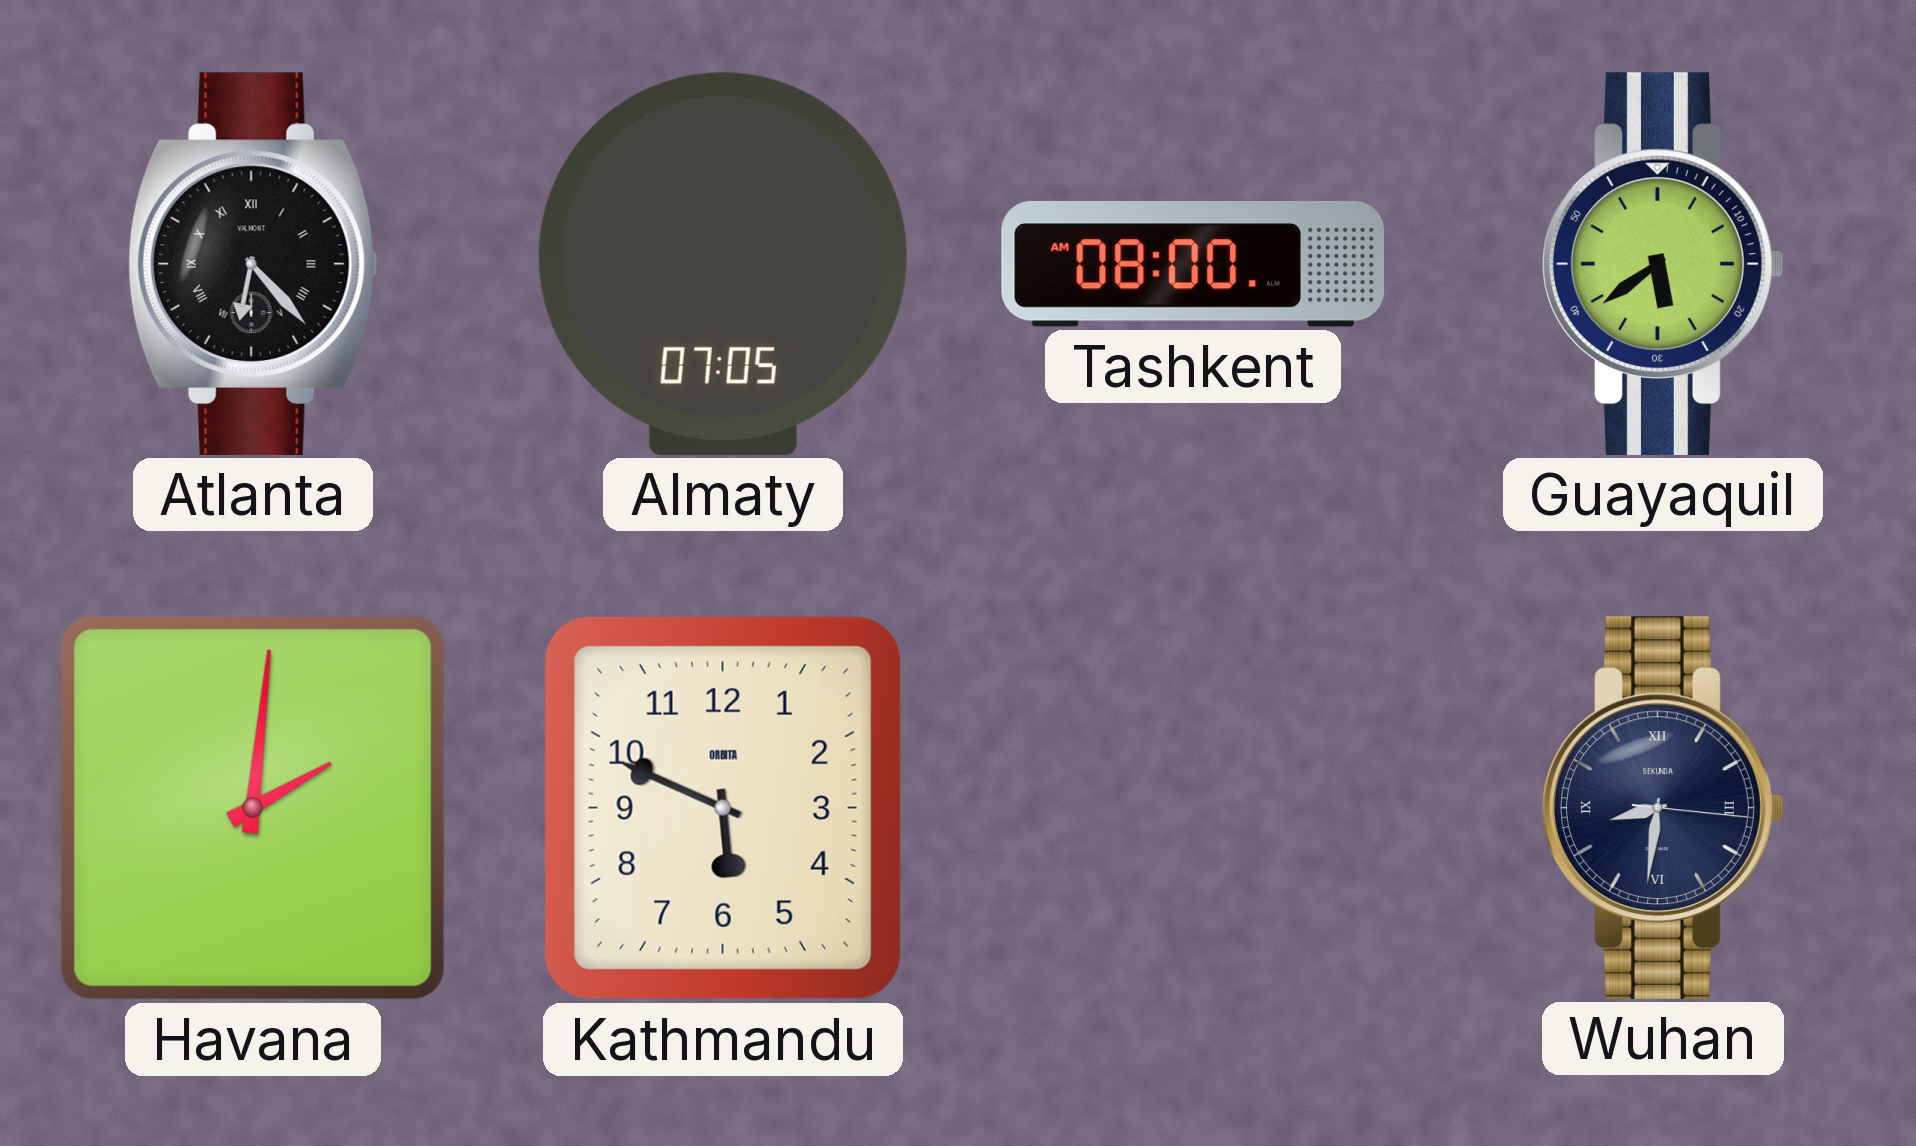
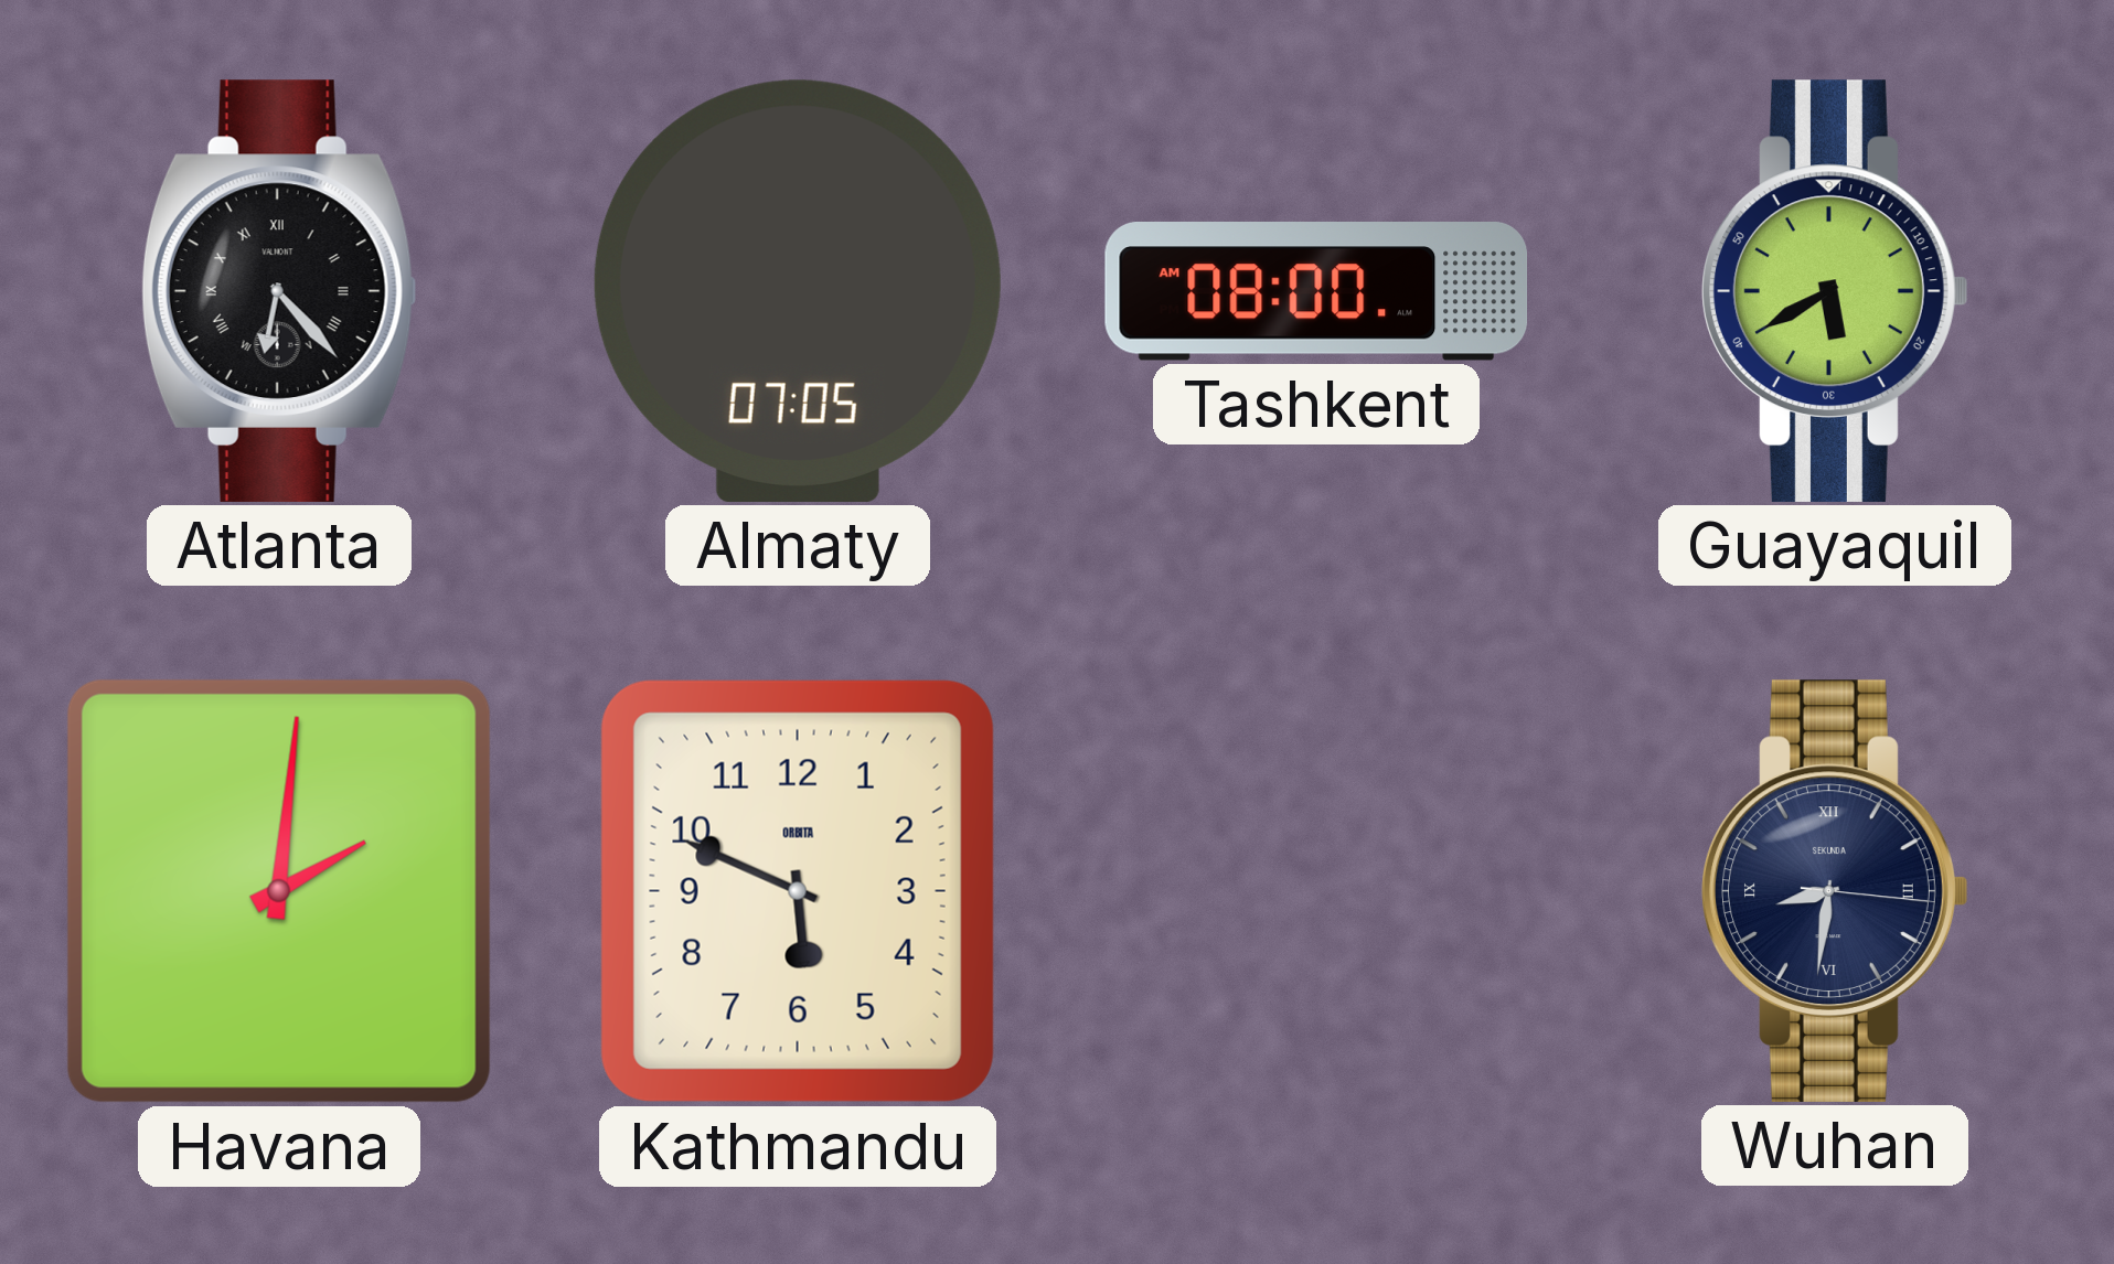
Guayaquil: 5:39 -> 5:40 (1835, 291)
